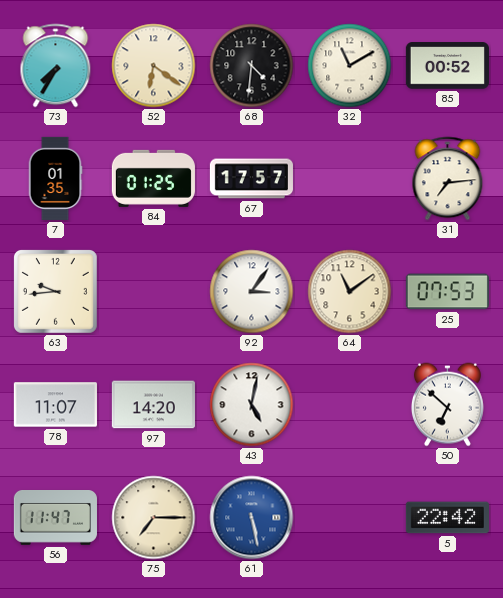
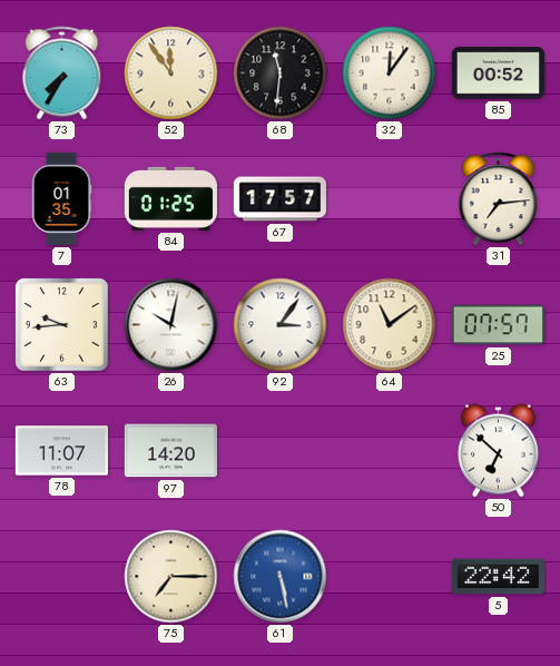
52: 6:21 -> 11:54 (171, 74)
68: 4:31 -> 11:31 (281, 74)
32: 11:10 -> 12:06 (390, 74)
26: none -> 10:02 (171, 325)
25: 07:53 -> 07:57 (498, 325)
43: 5:02 -> none (252, 405)
56: 11:47 -> none (55, 518)
